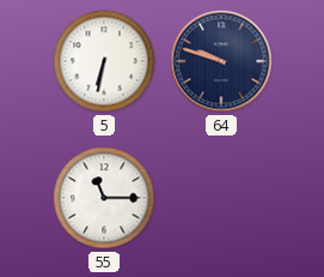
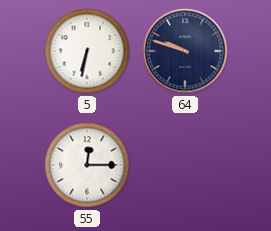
55: 11:15 -> 12:15 (87, 165)
